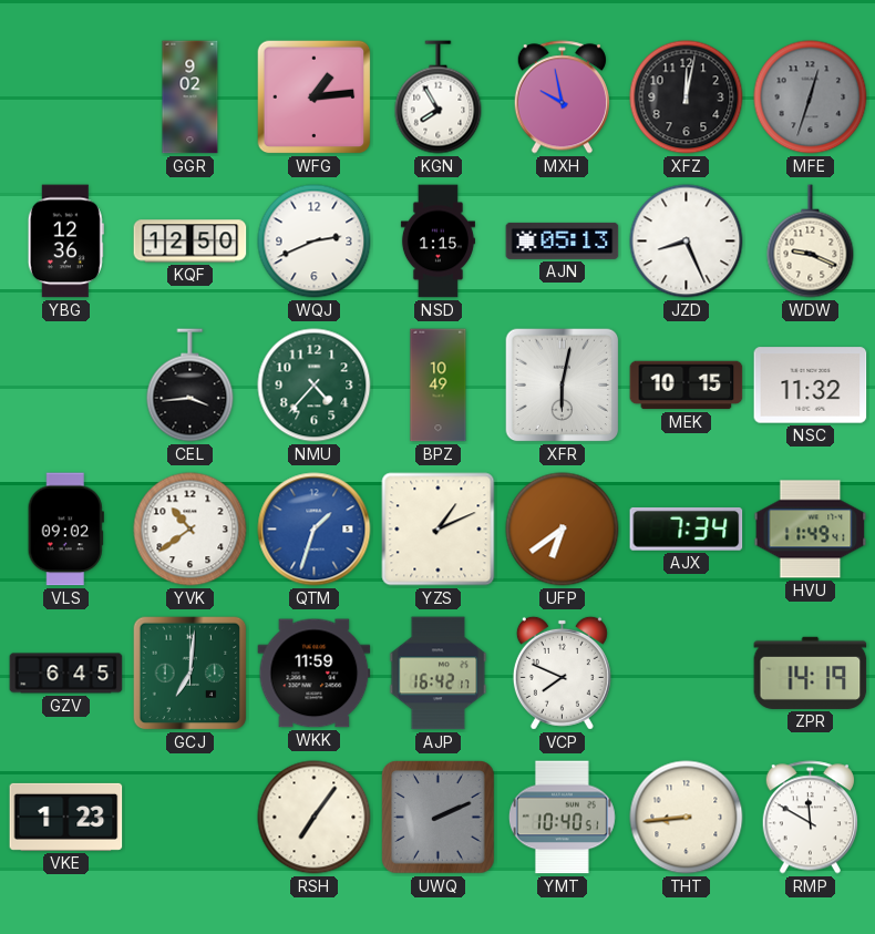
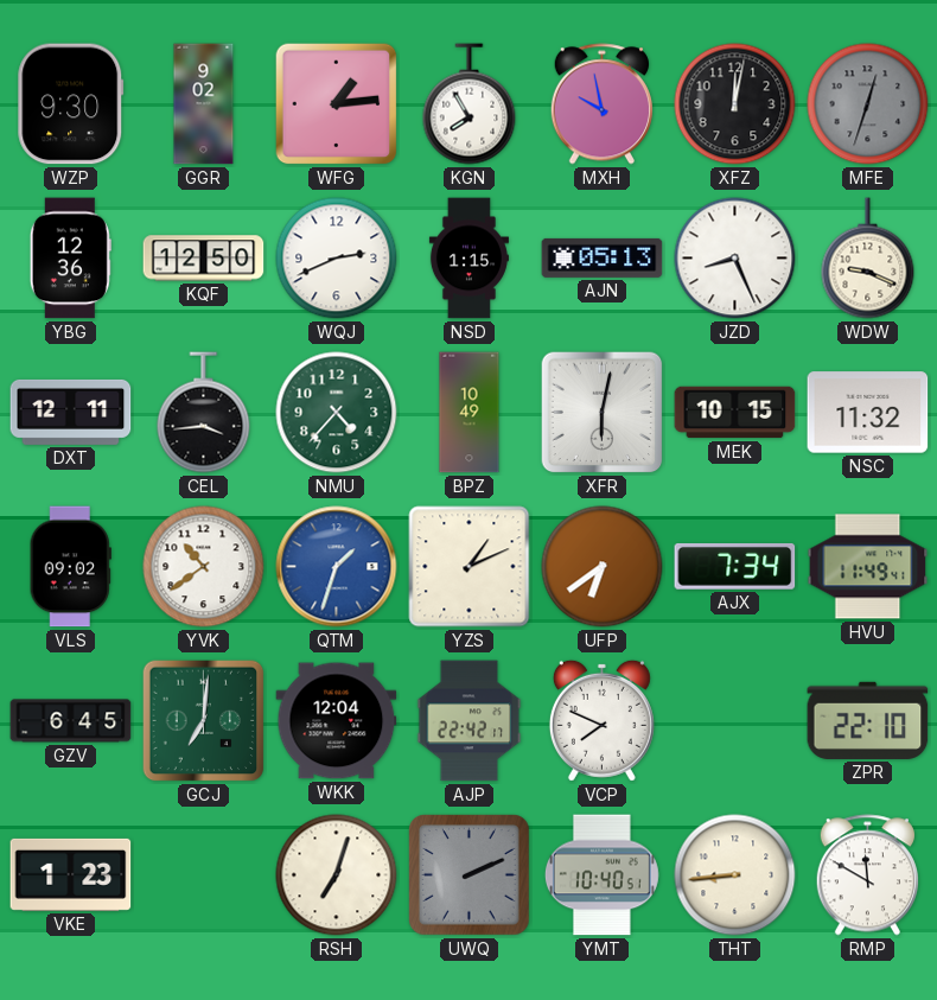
WZP: none -> 9:30 (71, 104)
DXT: none -> 12:11 (71, 412)
WKK: 11:59 -> 12:04 (337, 721)
AJP: 16:42 -> 22:42 (470, 721)
ZPR: 14:19 -> 22:10 (868, 720)
RSH: 7:06 -> 7:03 (337, 875)
